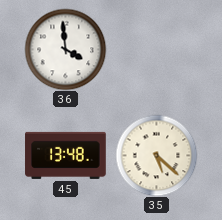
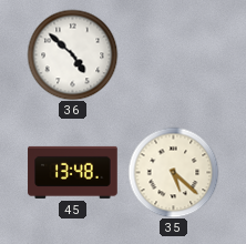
36: 3:59 -> 4:52 (72, 54)
